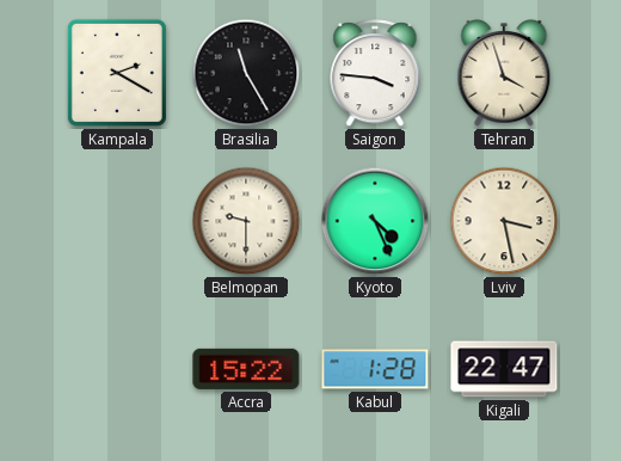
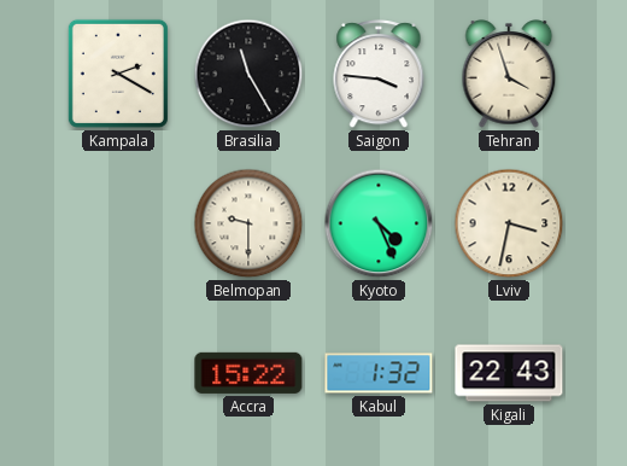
Lviv: 3:28 -> 3:32 (509, 223)
Kabul: 1:28 -> 1:32 (379, 373)
Kigali: 22:47 -> 22:43 (509, 373)
